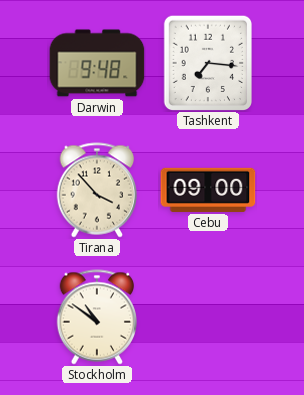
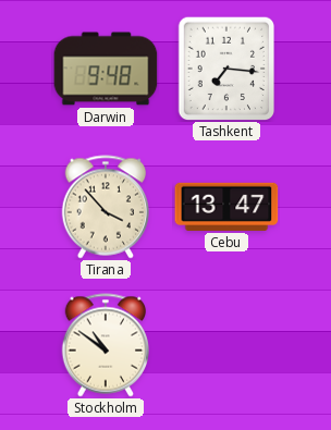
Cebu: 09:00 -> 13:47 (226, 207)
